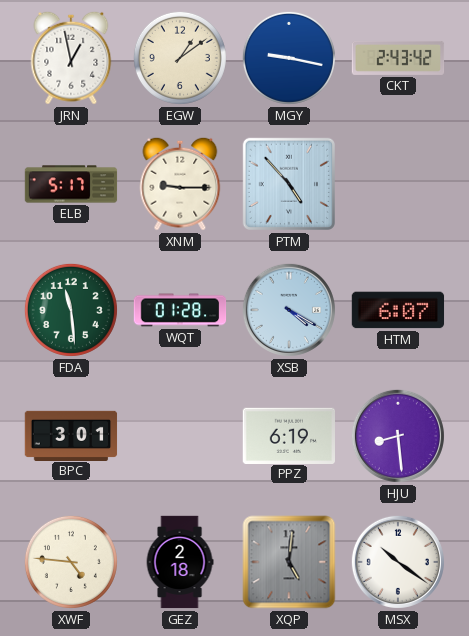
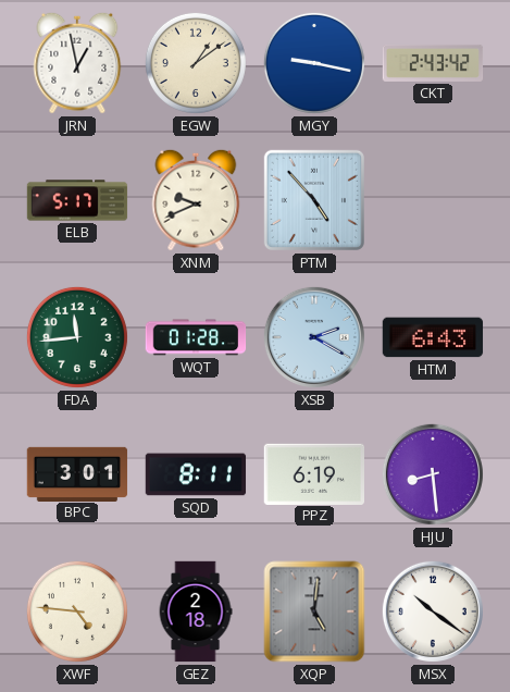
XNM: 9:15 -> 9:41 (196, 200)
FDA: 11:29 -> 11:44 (77, 337)
XSB: 4:20 -> 2:20 (314, 337)
HTM: 6:07 -> 6:43 (433, 337)
SQD: none -> 8:11 (196, 474)
